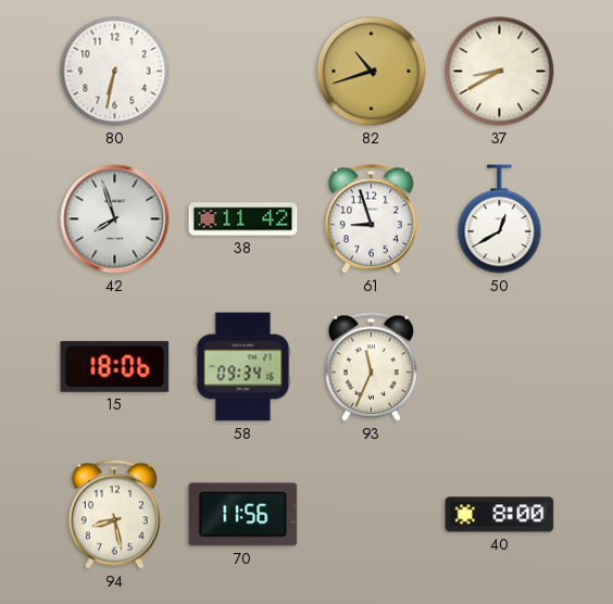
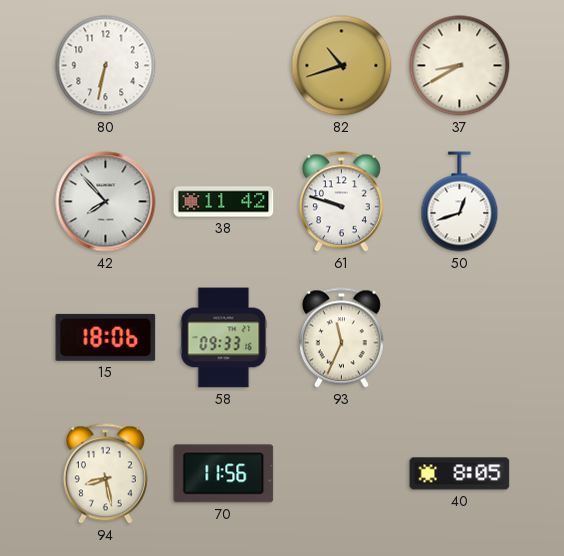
42: 7:57 -> 7:53 (106, 202)
61: 8:57 -> 9:48 (341, 202)
50: 12:40 -> 12:42 (460, 202)
58: 09:34 -> 09:33 (224, 338)
40: 8:00 -> 8:05 (460, 474)
